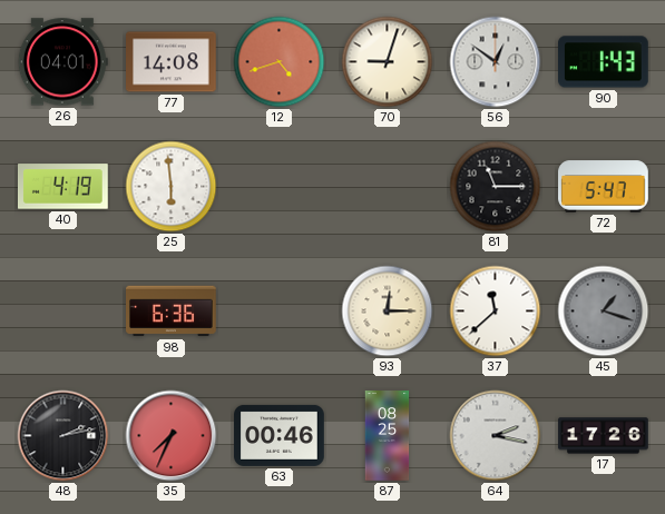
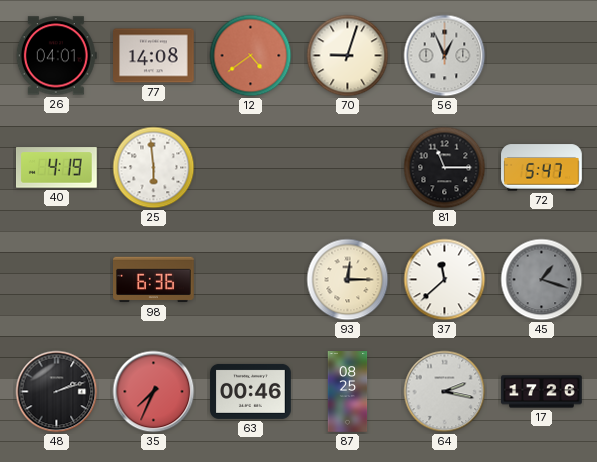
12: 4:42 -> 4:39 (251, 56)
56: 12:51 -> 12:56 (445, 56)
90: 1:43 -> none (604, 62)
48: 2:13 -> 2:12 (57, 392)
